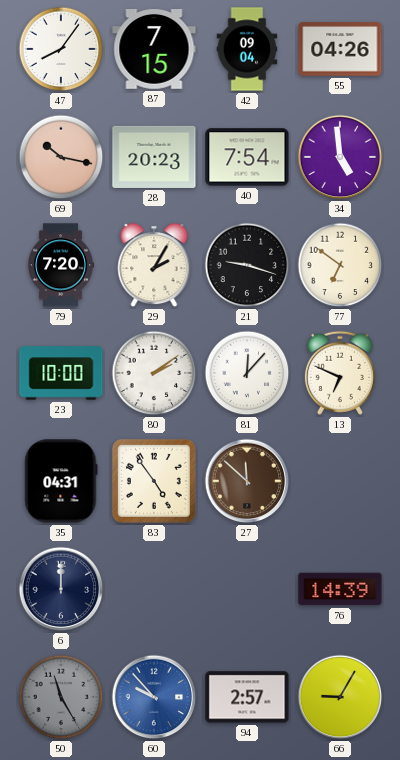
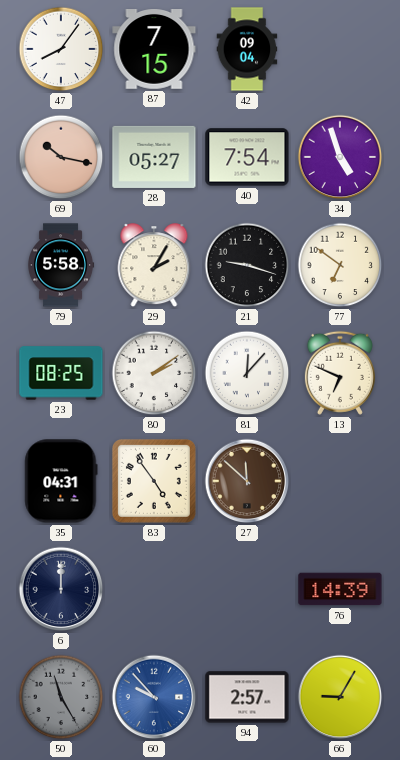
55: 04:26 -> none (340, 49)
28: 20:23 -> 05:27 (154, 157)
34: 4:59 -> 4:57 (340, 157)
79: 7:20 -> 5:58 (62, 265)
23: 10:00 -> 08:25 (61, 373)
